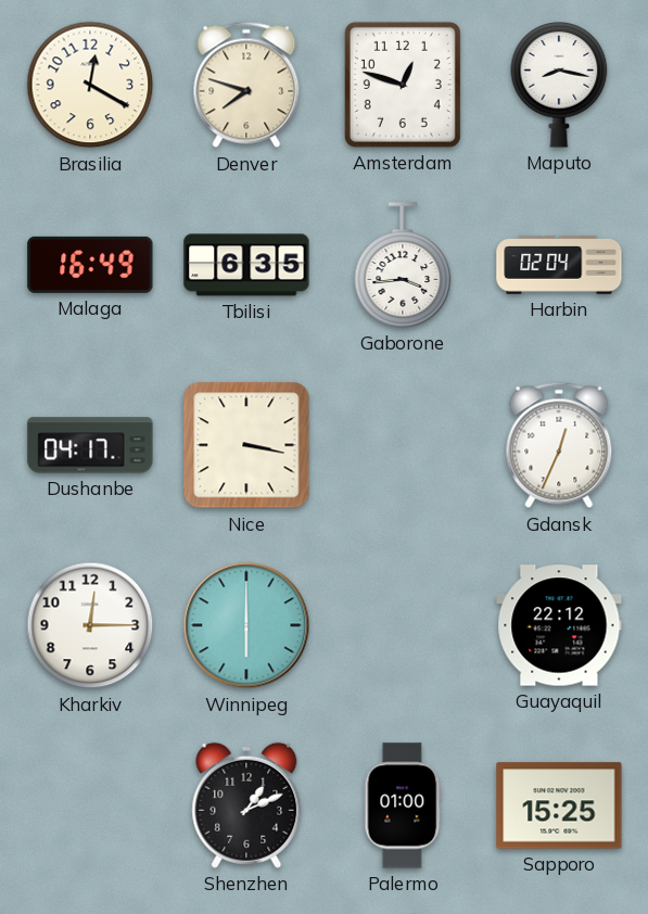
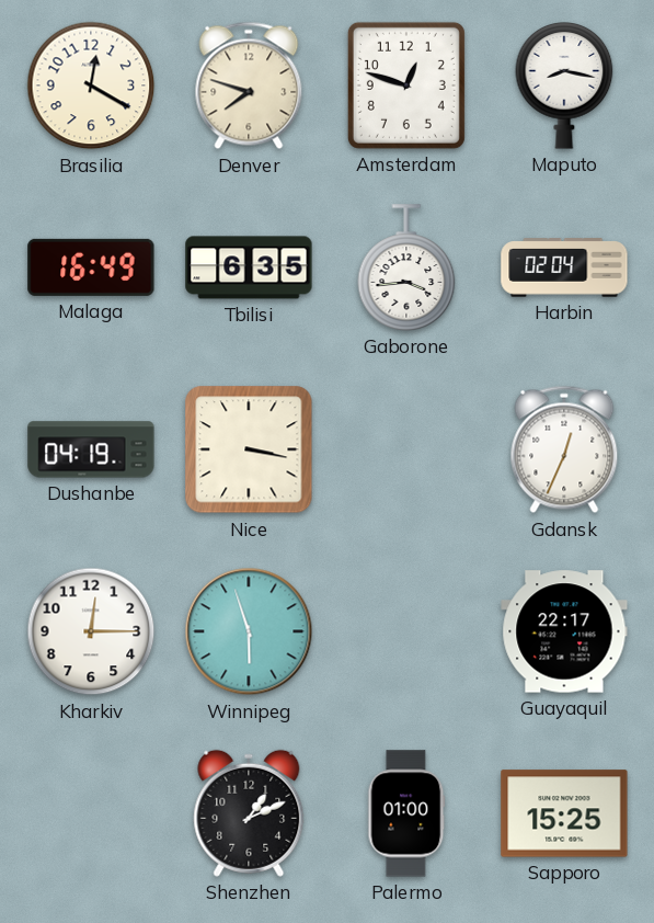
Dushanbe: 04:17 -> 04:19 (91, 449)
Winnipeg: 6:00 -> 5:57 (249, 631)
Guayaquil: 22:12 -> 22:17 (564, 631)
